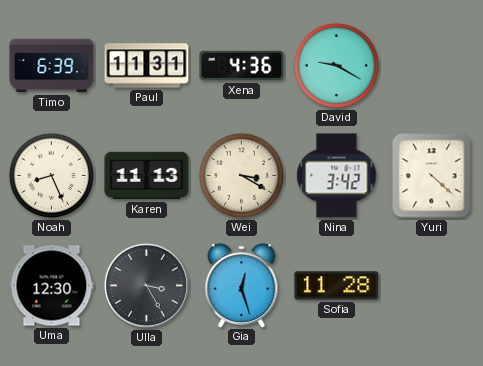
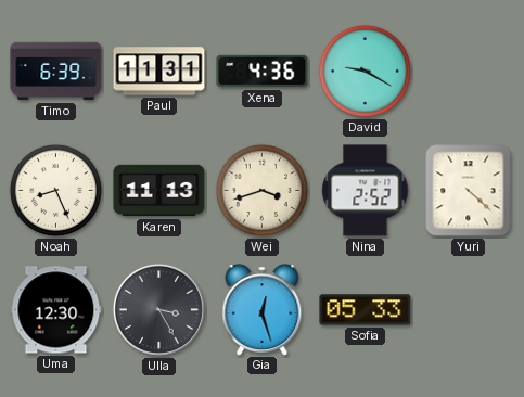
Wei: 3:20 -> 3:42 (261, 190)
Nina: 3:42 -> 2:52 (366, 191)
Sofia: 11:28 -> 05:33 (366, 310)
